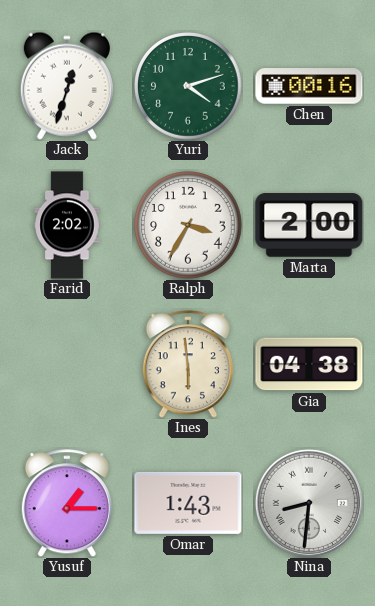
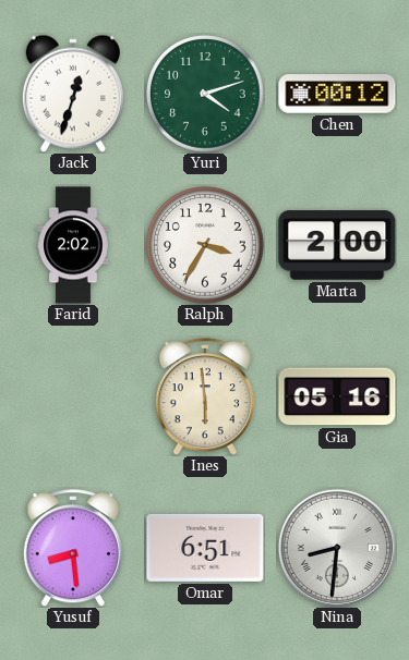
Chen: 00:16 -> 00:12 (337, 94)
Gia: 04:38 -> 05:16 (337, 396)
Yusuf: 1:15 -> 8:29 (73, 548)
Omar: 1:43 -> 6:51 (205, 548)
